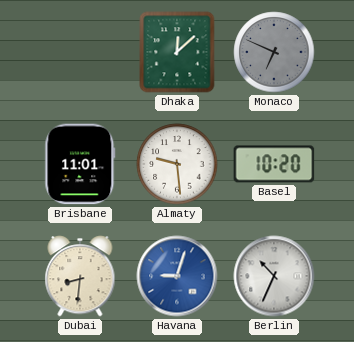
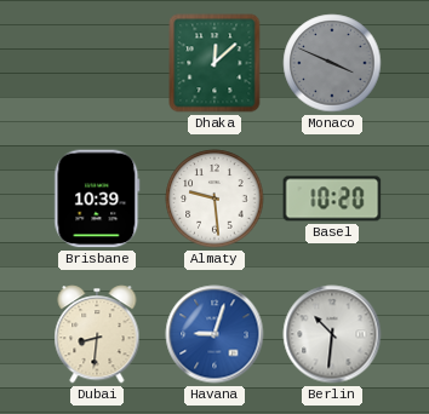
Monaco: 6:49 -> 3:49 (332, 63)
Brisbane: 11:01 -> 10:39 (97, 199)
Berlin: 10:34 -> 10:31 (332, 334)
